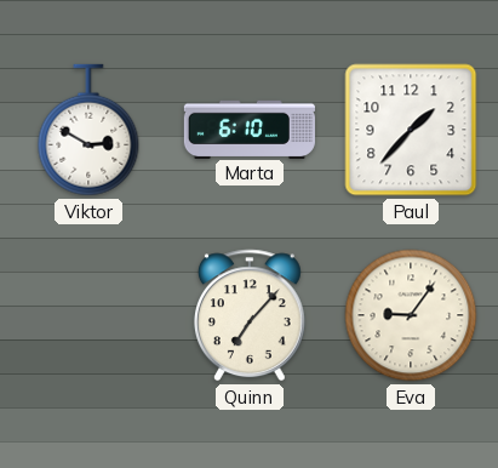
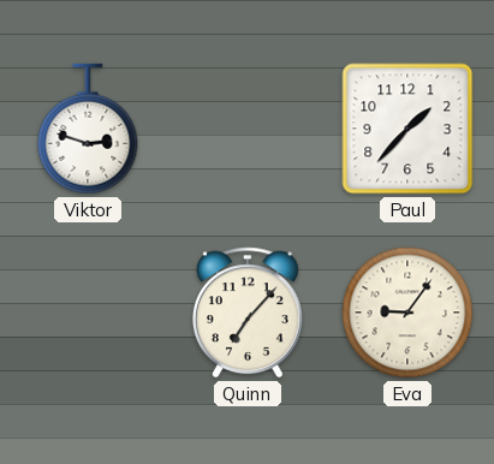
Viktor: 2:50 -> 2:48 (88, 129)
Marta: 6:10 -> none (250, 129)
